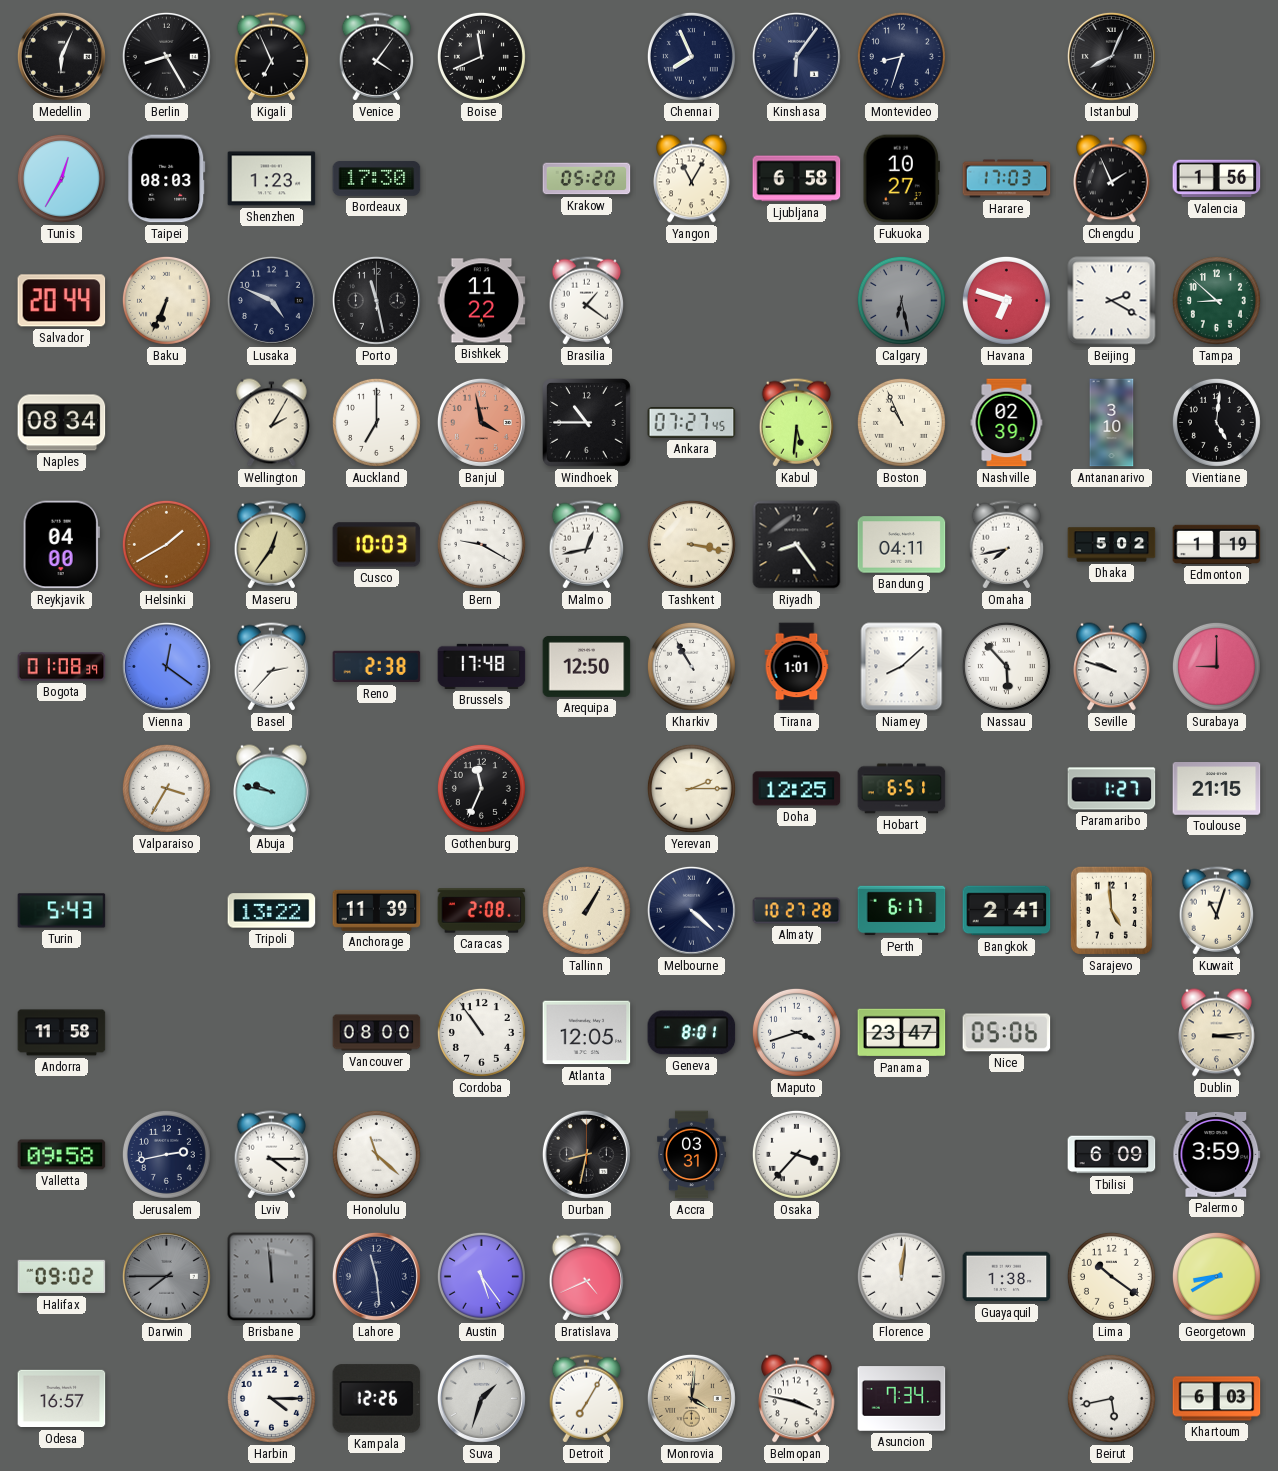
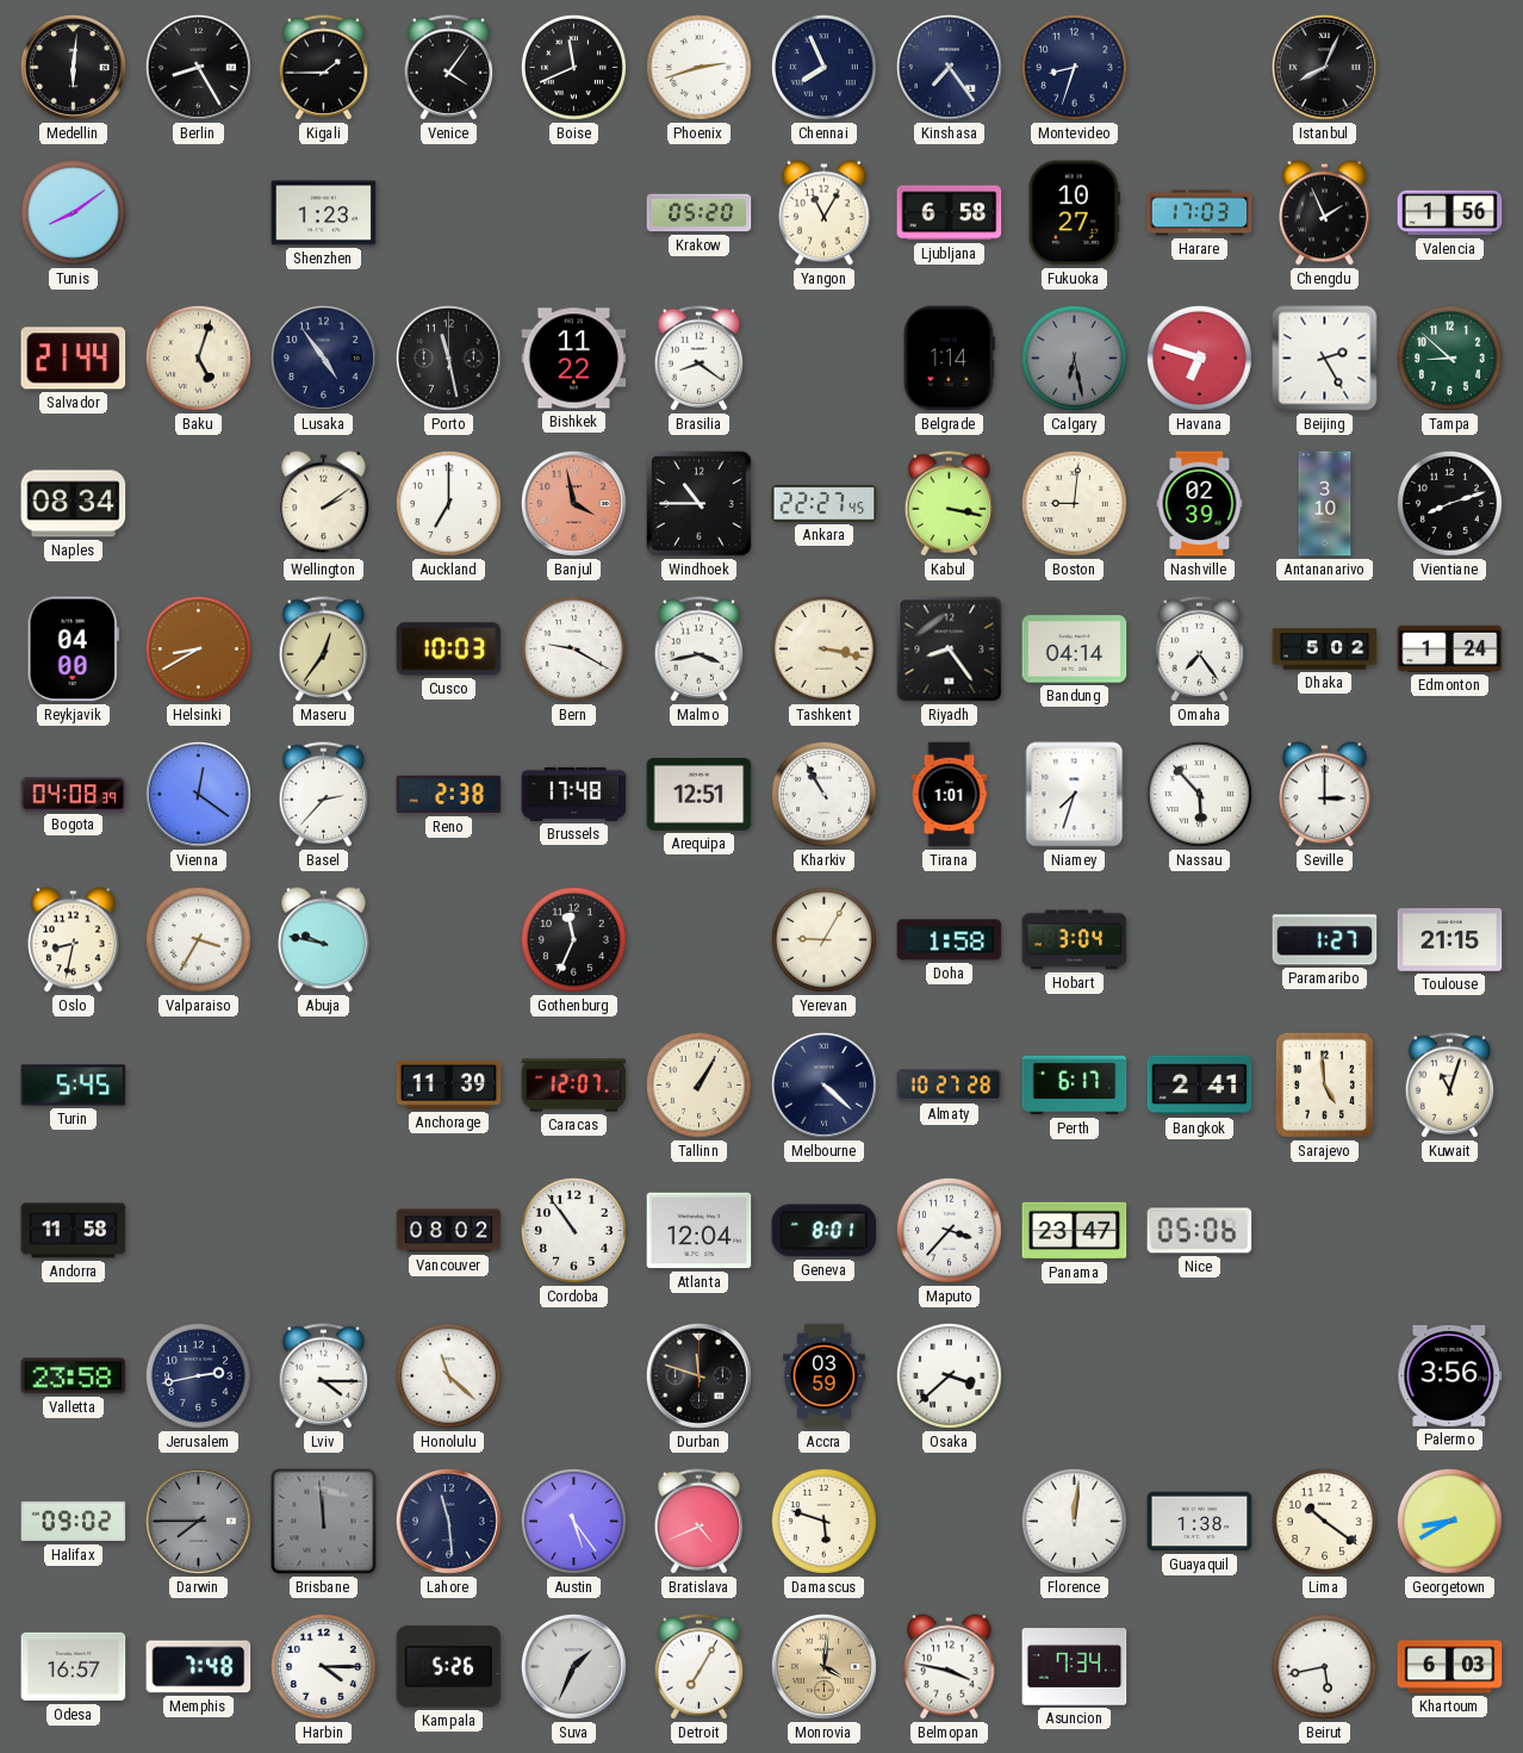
Medellin: 6:04 -> 6:01 (73, 67)
Kigali: 6:56 -> 1:45 (324, 68)
Phoenix: none -> 2:42 (698, 67)
Kinshasa: 6:06 -> 7:24 (949, 67)
Tunis: 12:35 -> 8:09 (73, 212)
Taipei: 08:03 -> none (167, 179)
Bordeaux: 17:30 -> none (377, 179)
Salvador: 20:44 -> 21:44 (74, 359)
Baku: 6:34 -> 5:03 (198, 358)
Lusaka: 4:49 -> 4:54 (323, 358)
Brasilia: 1:21 -> 8:21 (700, 359)
Belgrade: none -> 1:14 (949, 359)
Beijing: 2:20 -> 2:25 (1325, 359)
Wellington: 2:05 -> 2:09 (324, 504)
Ankara: 07:27 -> 22:27 (825, 504)
Kabul: 5:31 -> 3:17 (950, 504)
Boston: 10:56 -> 9:01 (1074, 503)
Vientiane: 5:01 -> 8:12 (1449, 503)
Helsinki: 1:40 -> 8:40 (198, 648)
Malmo: 12:43 -> 3:43 (700, 649)
Bandung: 04:11 -> 04:14 (1075, 649)
Omaha: 7:43 -> 7:24 (1200, 649)
Edmonton: 1:19 -> 1:24 (1450, 648)
Bogota: 01:08 -> 04:08 (74, 795)
Arequipa: 12:50 -> 12:51 (700, 794)
Niamey: 8:08 -> 7:33 (1075, 795)
Seville: 9:48 -> 3:00 (1325, 795)
Surabaya: 9:00 -> none (1216, 666)
Oslo: none -> 8:32 (74, 940)
Yerevan: 2:15 -> 9:05 (823, 939)
Doha: 12:25 -> 1:58 (950, 940)
Hobart: 6:51 -> 3:04 (1075, 940)
Turin: 5:43 -> 5:45 (74, 1086)
Tripoli: 13:22 -> none (272, 911)
Caracas: 2:08 -> 12:07 (574, 1086)
Vancouver: 08:00 -> 08:02 (449, 1231)
Atlanta: 12:05 -> 12:04 (700, 1231)
Maputo: 3:42 -> 3:37 (949, 1230)
Dublin: 3:14 -> none (1217, 1033)
Valletta: 09:58 -> 23:58 (74, 1376)
Durban: 8:32 -> 11:48 (698, 1375)
Accra: 03:31 -> 03:59 (825, 1376)
Osaka: 3:37 -> 3:38 (949, 1375)
Tbilisi: 6:09 -> none (1112, 1155)
Palermo: 3:59 -> 3:56 (1450, 1375)
Damascus: none -> 5:48 (823, 1521)
Memphis: none -> 7:48 (199, 1667)
Kampala: 12:26 -> 5:26 (449, 1667)
Suva: 1:33 -> 1:34 (573, 1666)
